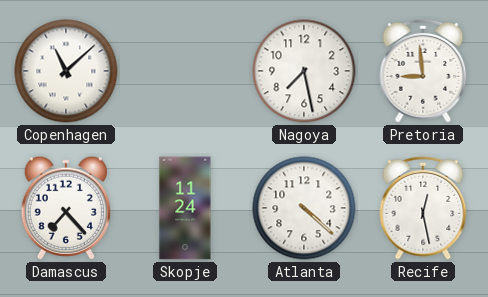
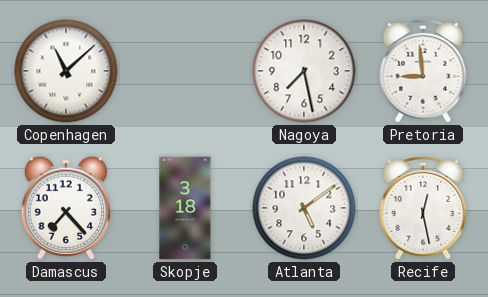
Skopje: 11:24 -> 3:18 (185, 208)
Atlanta: 4:22 -> 5:09 (304, 208)
